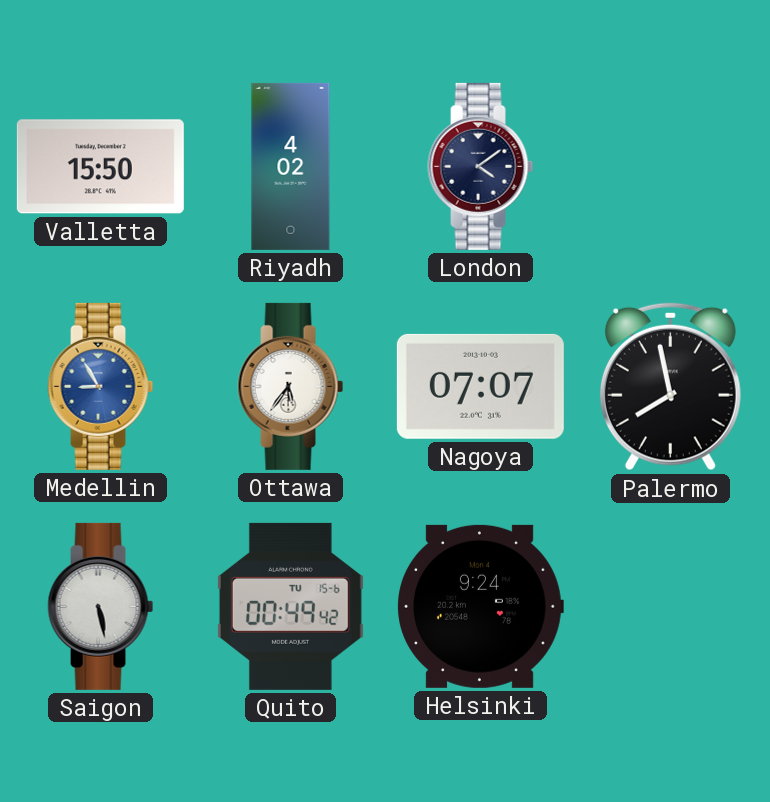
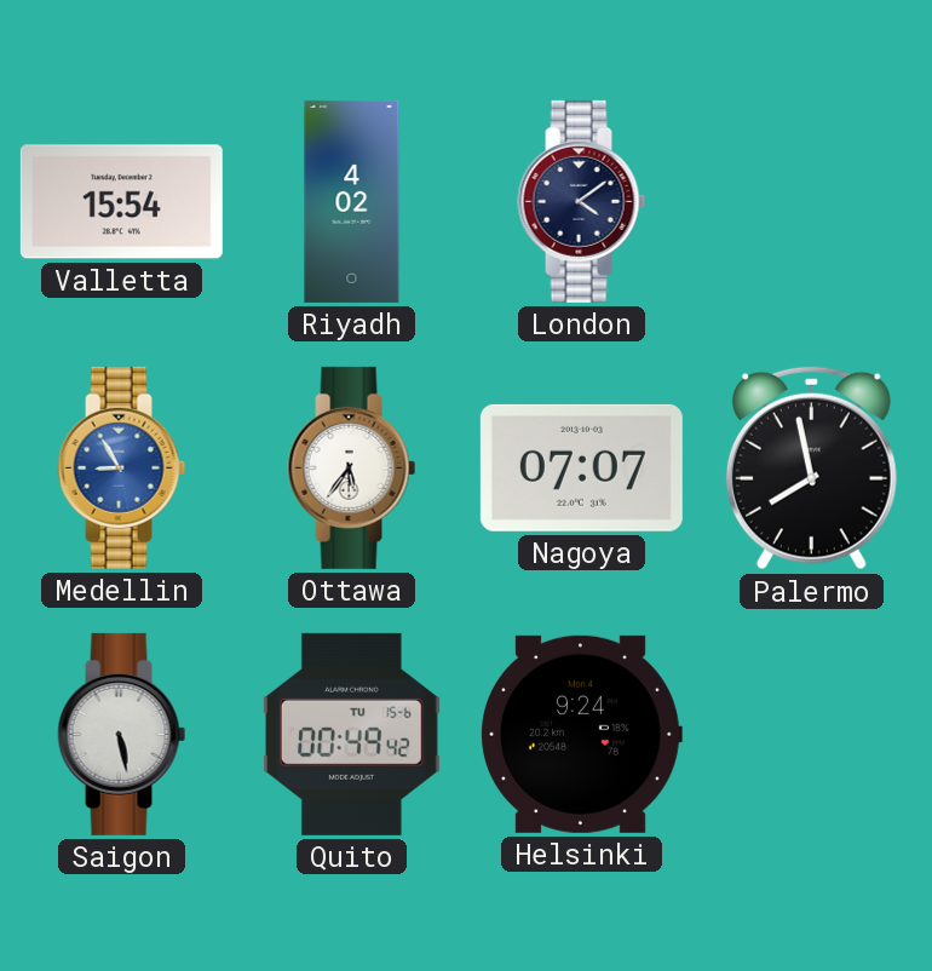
Valletta: 15:50 -> 15:54 (121, 202)
